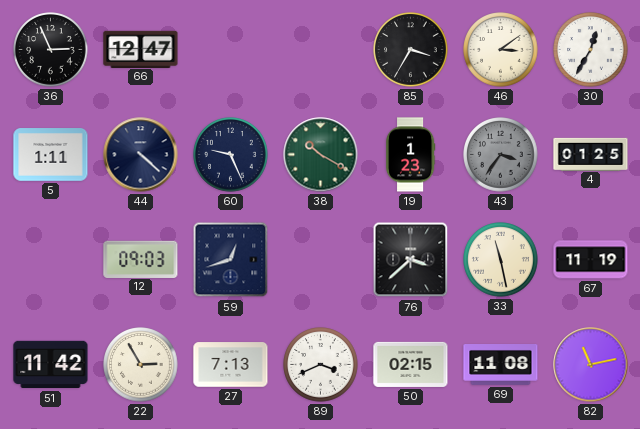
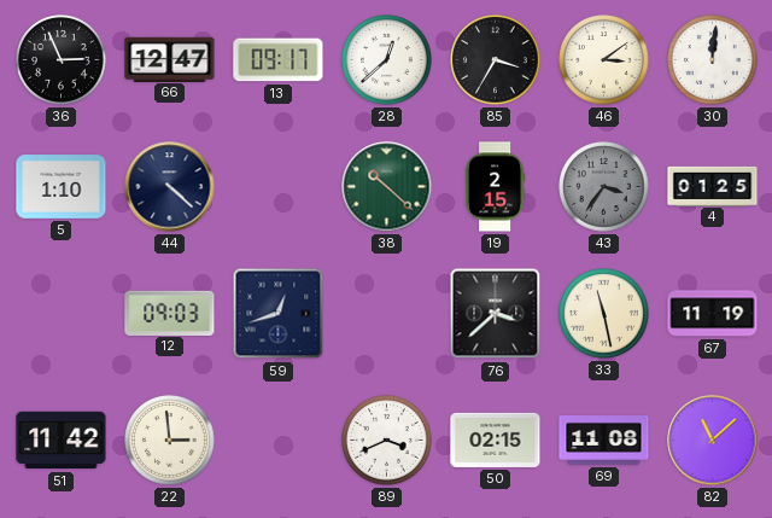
13: none -> 09:17 (279, 60)
28: none -> 12:38 (387, 60)
30: 12:35 -> 12:01 (713, 60)
5: 1:11 -> 1:10 (62, 187)
60: 9:26 -> none (231, 155)
38: 10:20 -> 10:22 (387, 187)
19: 1:23 -> 2:15 (495, 187)
22: 2:55 -> 2:59 (170, 441)
27: 7:13 -> none (231, 365)
82: 11:13 -> 11:08 (713, 441)
